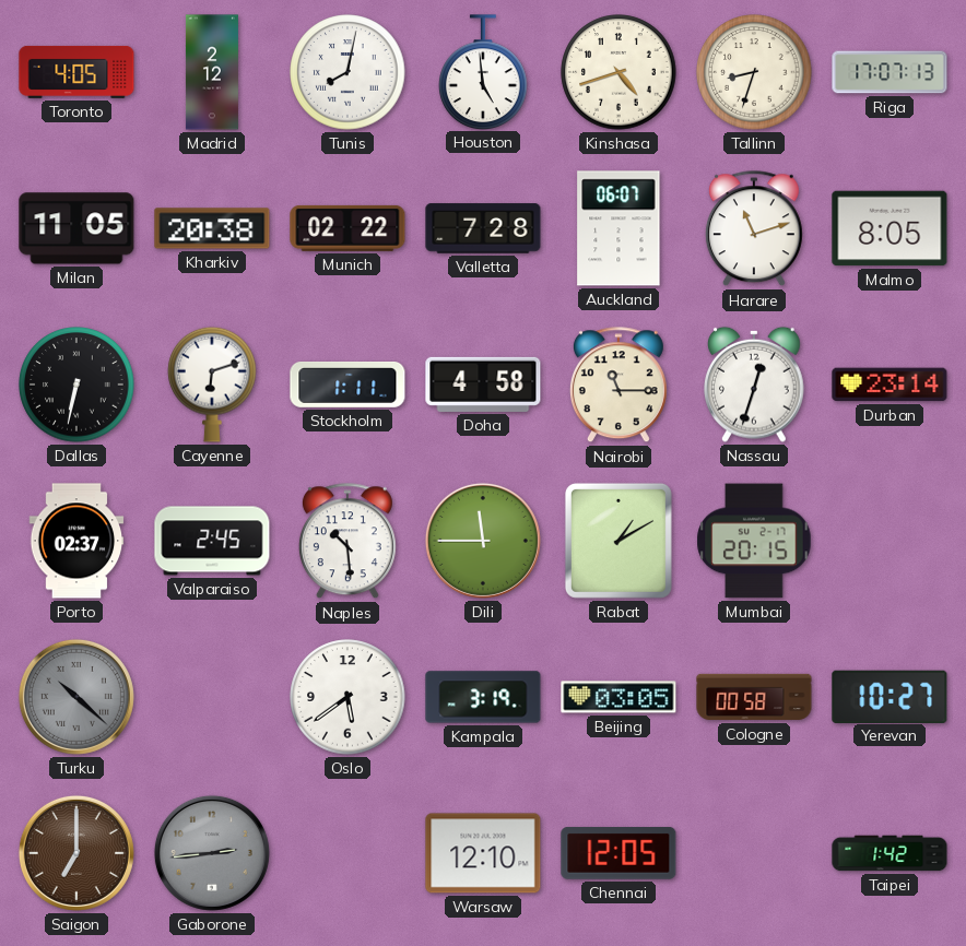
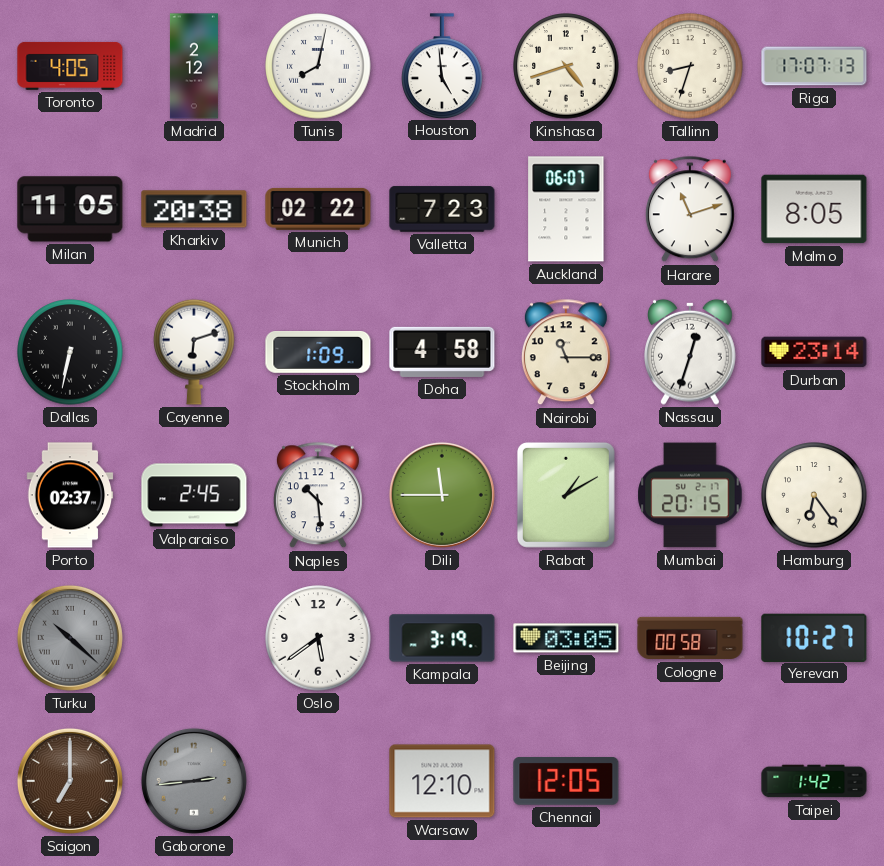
Valletta: 7:28 -> 7:23 (442, 209)
Stockholm: 1:11 -> 1:09 (318, 353)
Hamburg: none -> 6:24 (814, 495)
